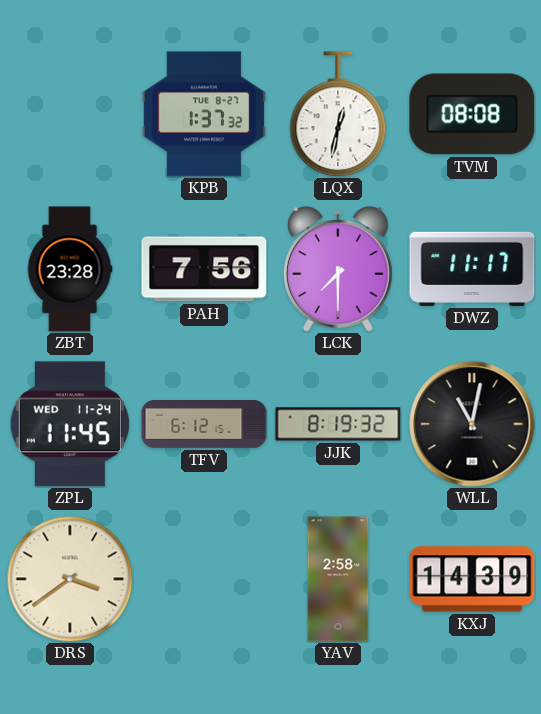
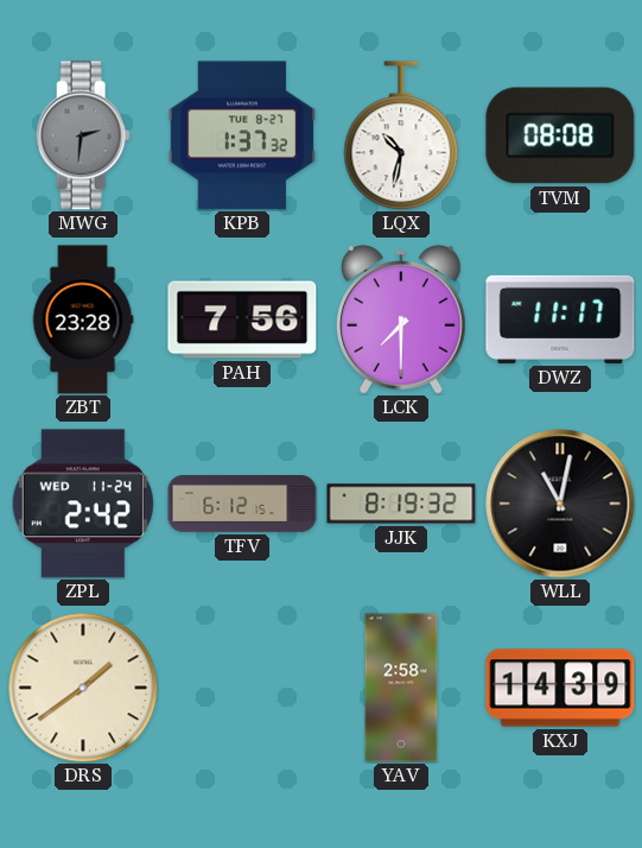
MWG: none -> 2:31 (83, 135)
LQX: 12:32 -> 10:32 (401, 135)
ZPL: 11:45 -> 2:42 (83, 504)
DRS: 3:39 -> 1:39 (83, 688)
